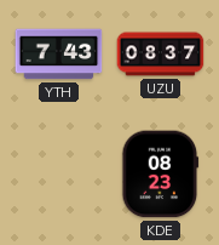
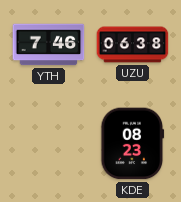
YTH: 7:43 -> 7:46 (49, 45)
UZU: 08:37 -> 06:38 (133, 45)
